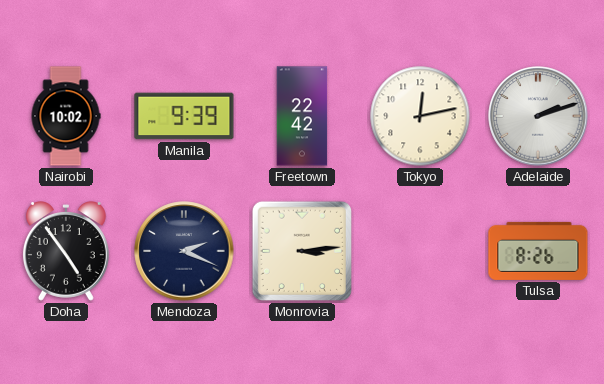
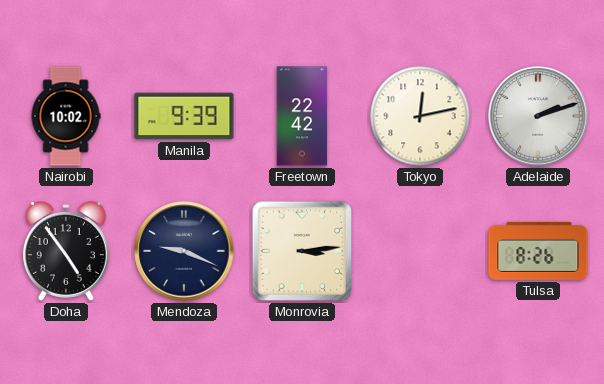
Mendoza: 2:19 -> 9:19 (184, 251)
